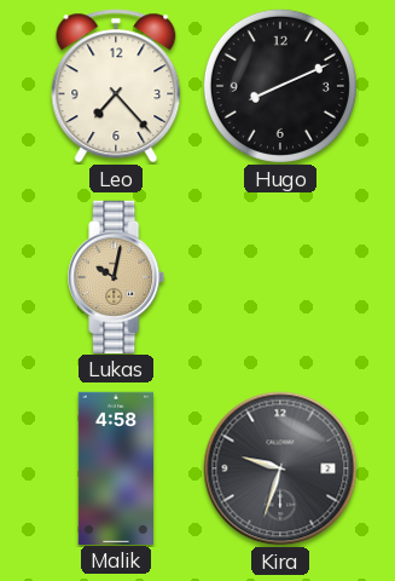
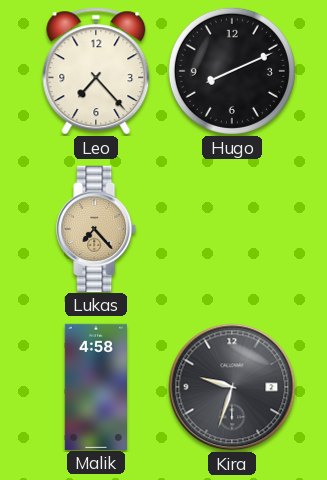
Lukas: 10:02 -> 7:23 (97, 228)
